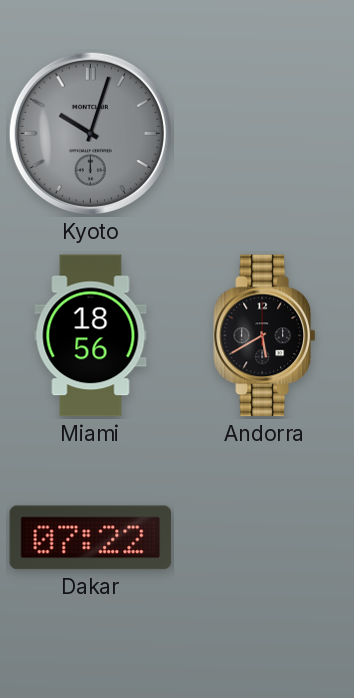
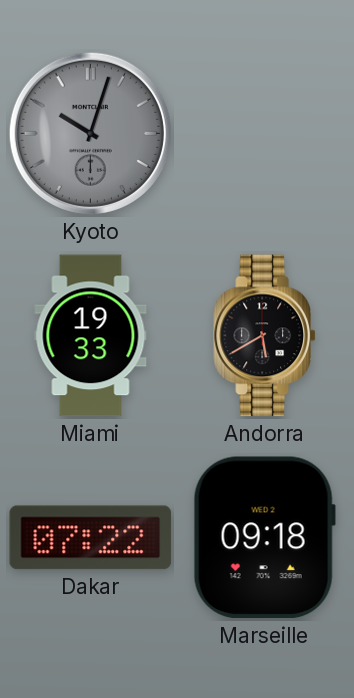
Miami: 18:56 -> 19:33 (91, 336)
Marseille: none -> 09:18 (264, 538)
